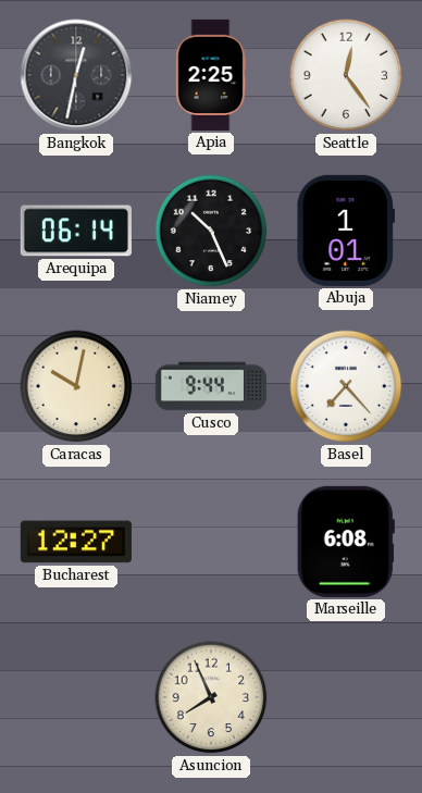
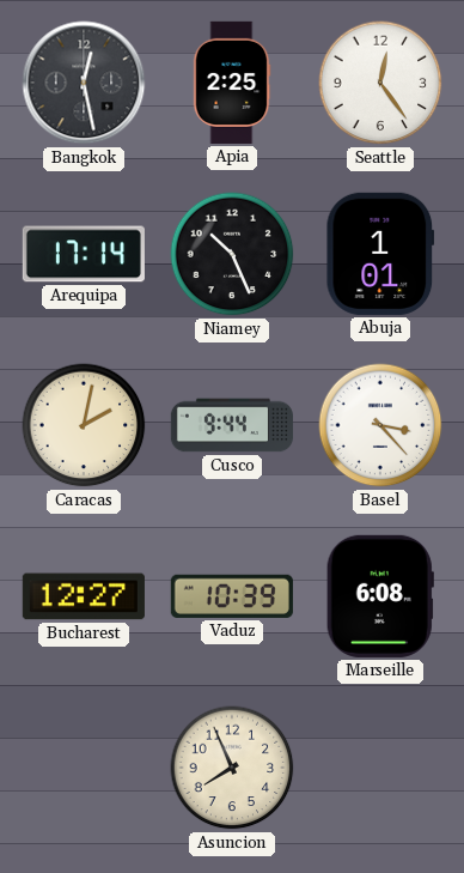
Bangkok: 12:32 -> 12:28 (84, 83)
Arequipa: 06:14 -> 17:14 (84, 254)
Caracas: 10:02 -> 2:02 (84, 425)
Basel: 7:23 -> 3:23 (380, 425)
Vaduz: none -> 10:39 (232, 596)
